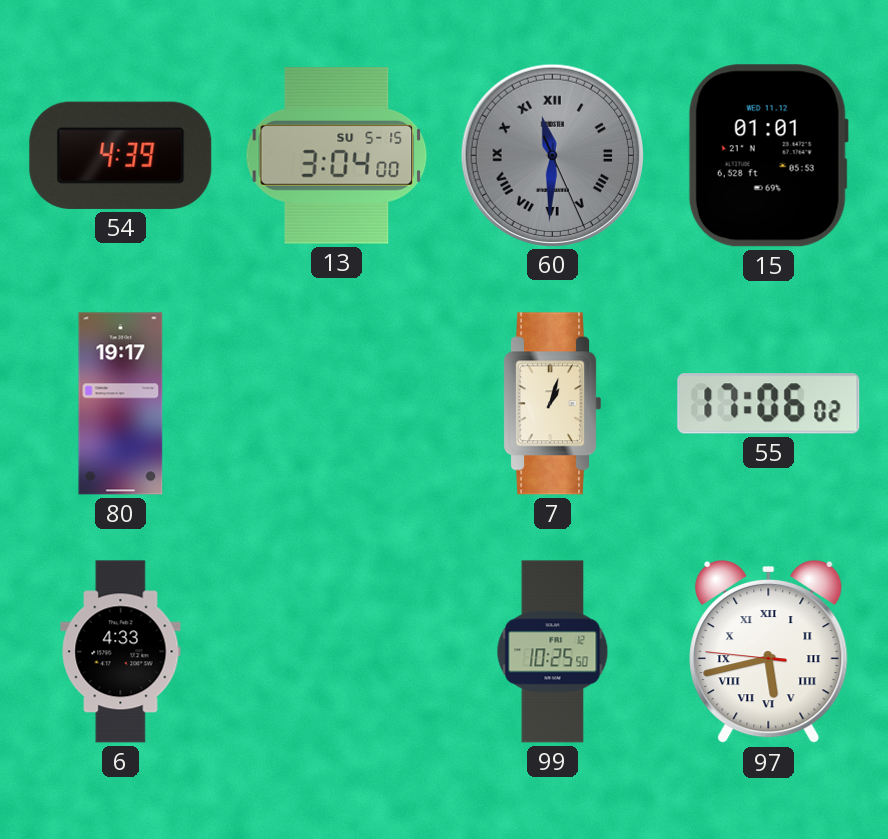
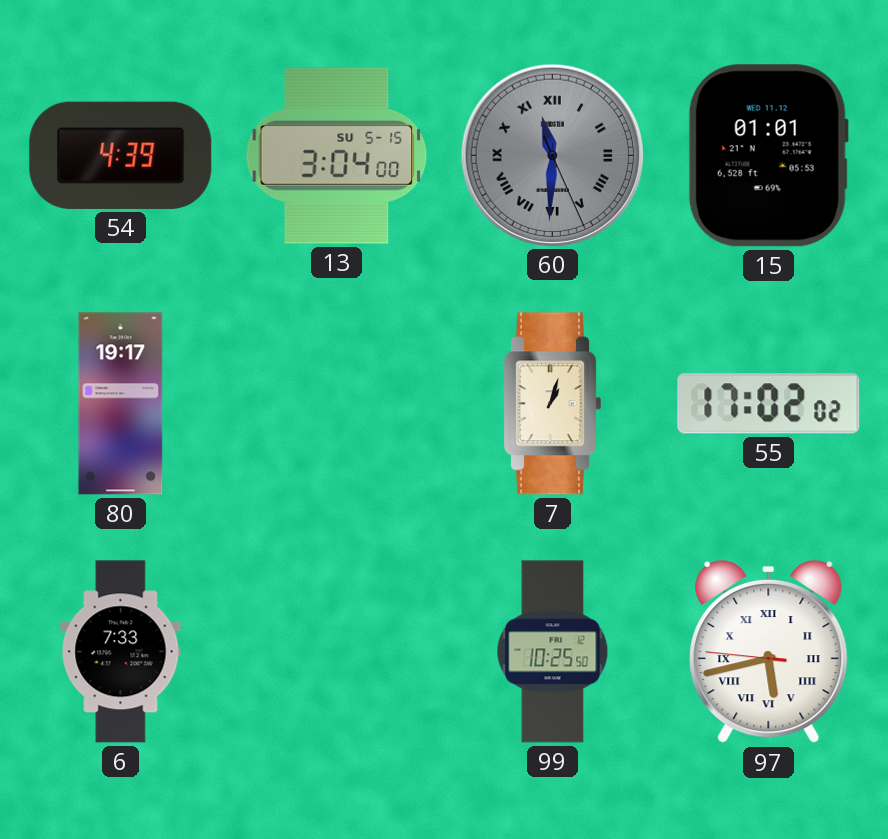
55: 17:06 -> 17:02 (769, 404)
6: 4:33 -> 7:33 (121, 652)
